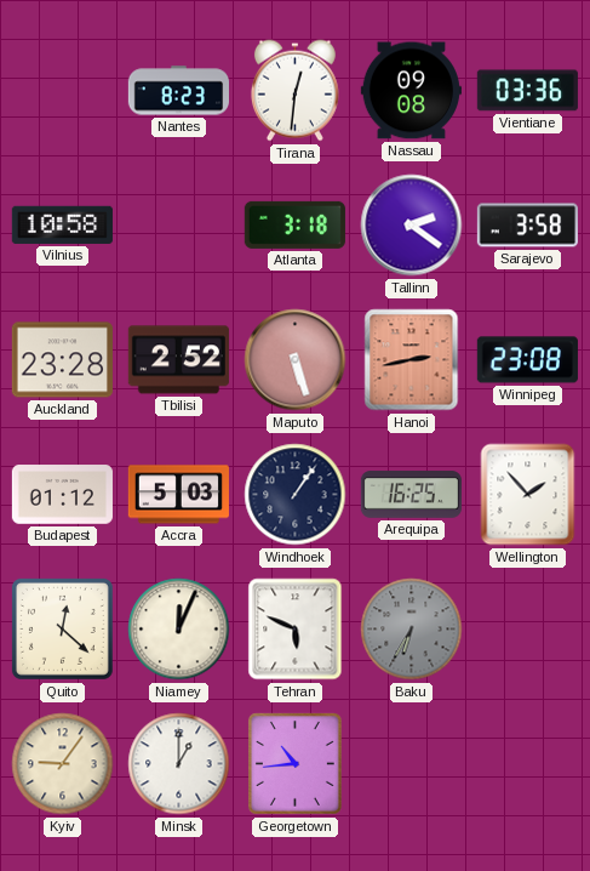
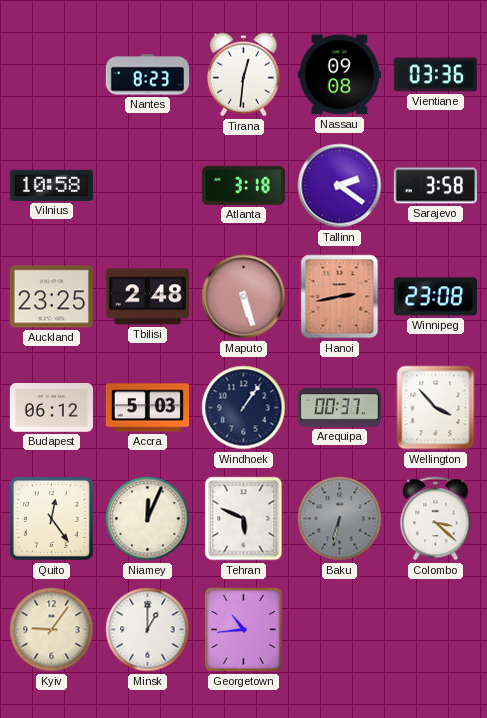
Auckland: 23:28 -> 23:25 (51, 297)
Tbilisi: 2:52 -> 2:48 (147, 297)
Budapest: 01:12 -> 06:12 (51, 408)
Arequipa: 16:25 -> 00:37 (339, 408)
Wellington: 1:53 -> 3:53 (436, 408)
Quito: 12:22 -> 12:24 (51, 518)
Baku: 6:35 -> 6:32 (340, 519)
Colombo: none -> 3:22 (436, 519)
